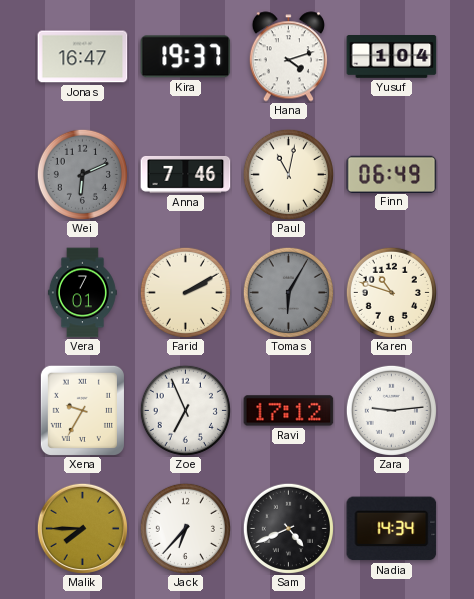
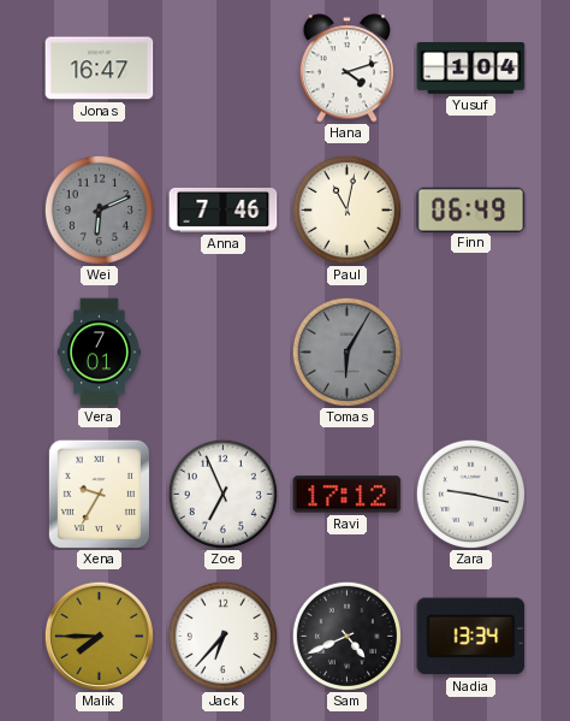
Kira: 19:37 -> none (186, 57)
Farid: 2:10 -> none (185, 292)
Karen: 10:48 -> none (391, 292)
Zara: 9:14 -> 9:17 (470, 494)
Nadia: 14:34 -> 13:34 (471, 637)
